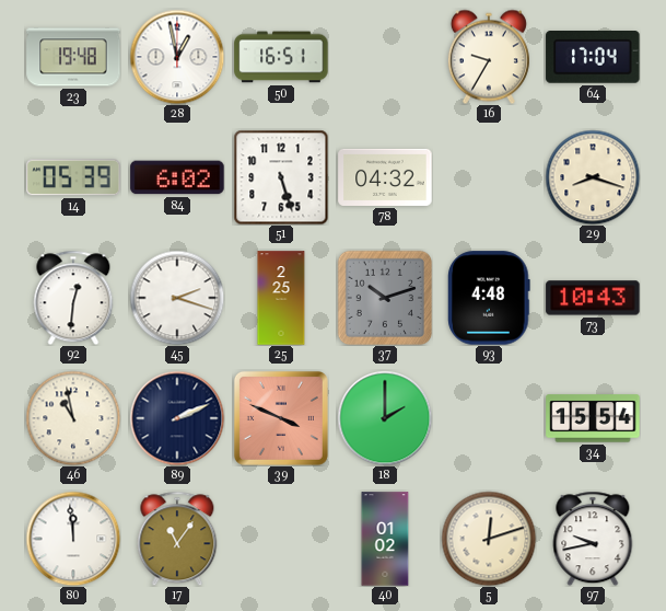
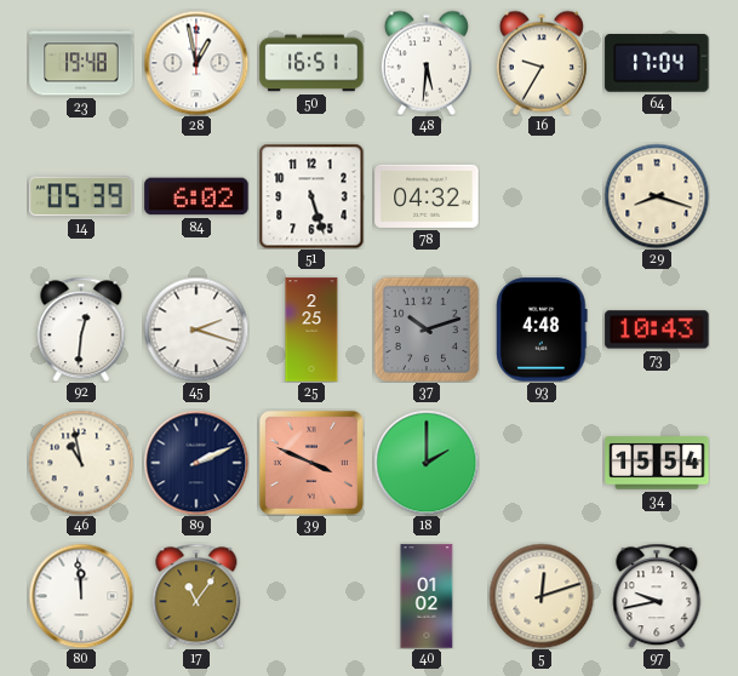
48: none -> 5:31 (427, 63)
